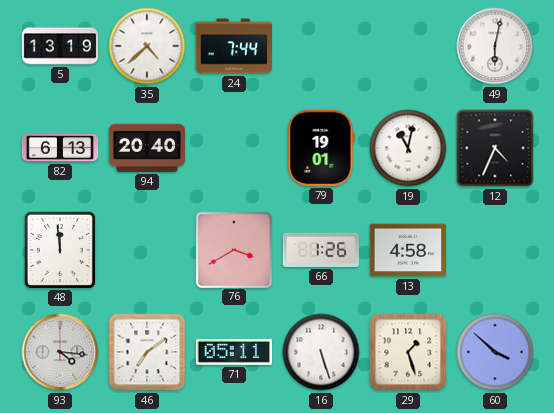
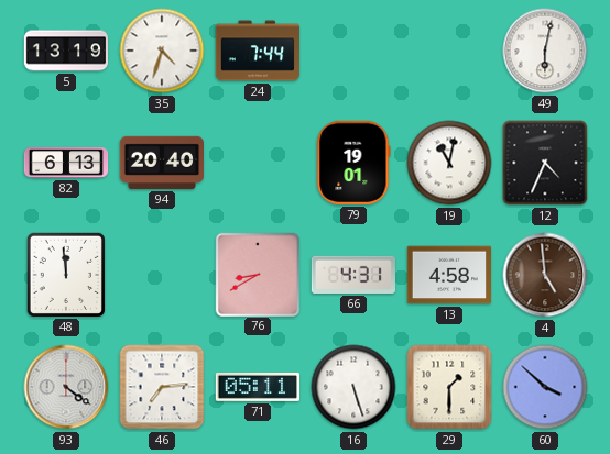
35: 4:38 -> 4:33 (162, 51)
76: 3:40 -> 8:40 (257, 274)
66: 1:26 -> 4:31 (352, 275)
4: none -> 4:59 (545, 275)
93: 4:16 -> 4:21 (66, 387)
46: 7:09 -> 7:14 (162, 387)
29: 1:27 -> 1:30 (449, 387)
